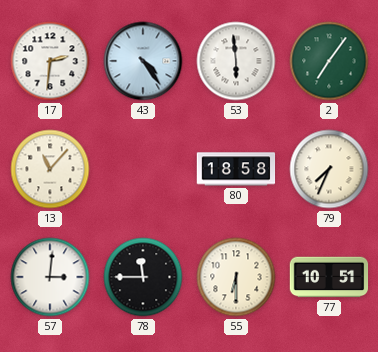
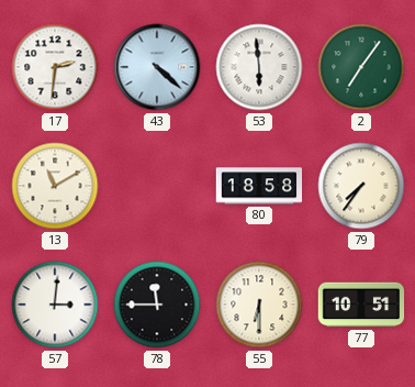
43: 4:24 -> 4:22 (157, 67)
13: 11:07 -> 11:10 (55, 186)
79: 7:34 -> 7:36 (361, 186)
